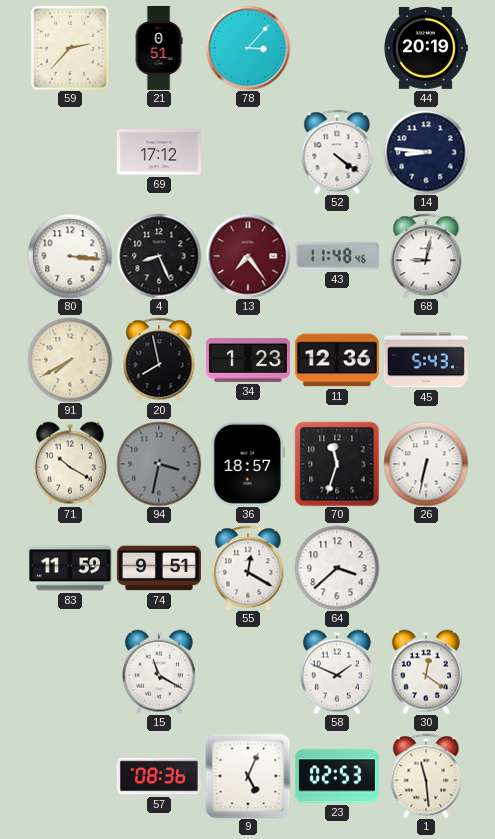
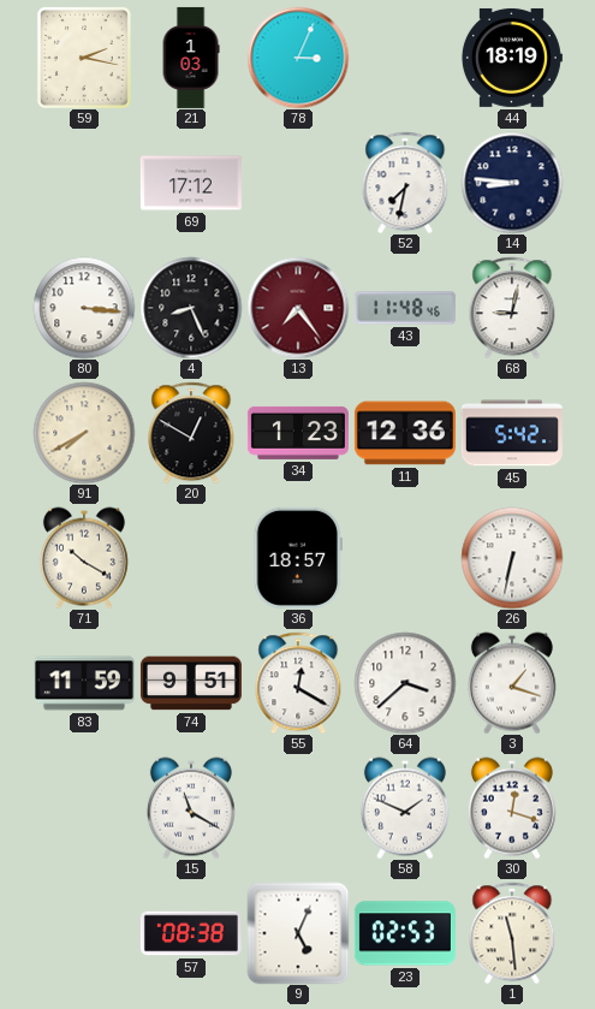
59: 2:37 -> 2:17 (84, 58)
21: 0:51 -> 1:03 (191, 58)
78: 3:07 -> 3:04 (298, 58)
44: 20:19 -> 18:19 (512, 58)
52: 4:21 -> 7:32 (405, 183)
20: 7:58 -> 12:50 (191, 433)
45: 5:43 -> 5:42 (512, 433)
94: 3:32 -> none (159, 464)
70: 11:33 -> none (337, 464)
3: none -> 1:18 (512, 683)
30: 12:21 -> 12:18 (512, 808)
57: 08:36 -> 08:38 (191, 933)
